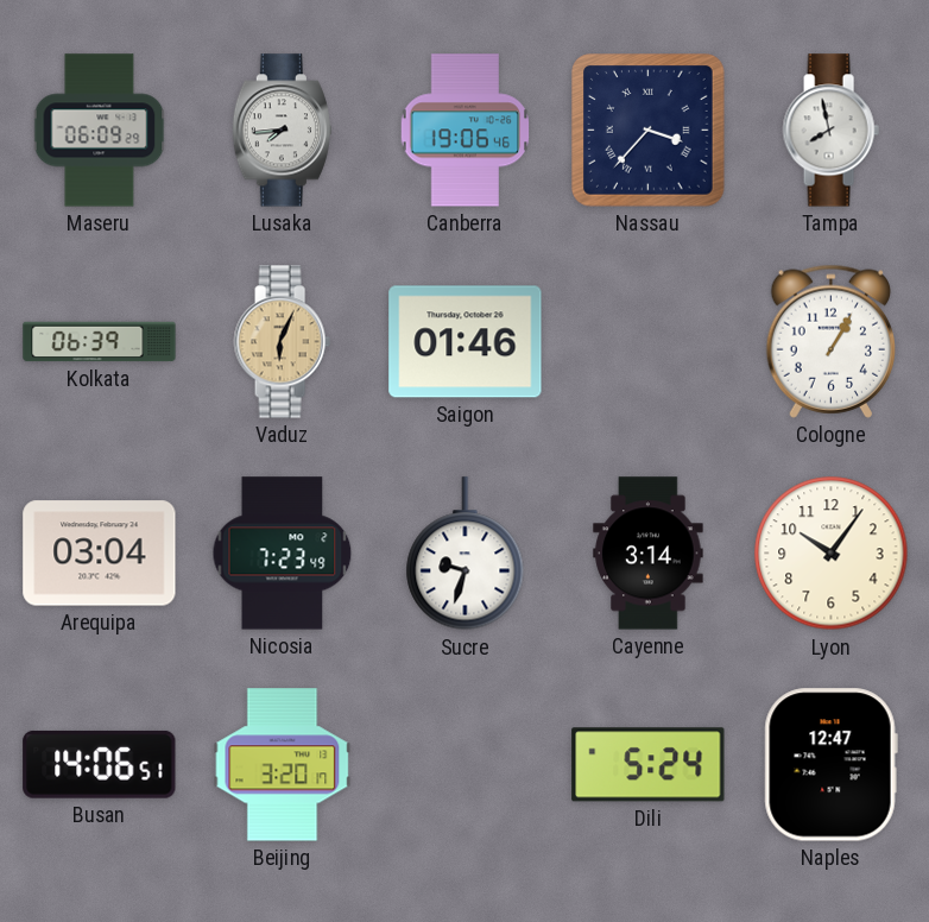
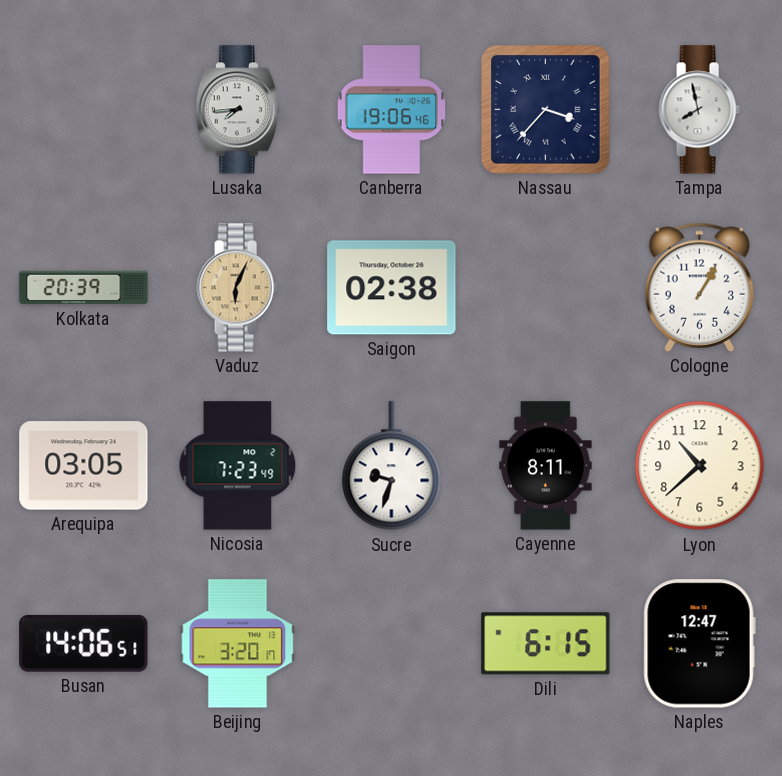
Maseru: 06:09 -> none (100, 131)
Kolkata: 06:39 -> 20:39 (84, 288)
Saigon: 01:46 -> 02:38 (392, 288)
Arequipa: 03:04 -> 03:05 (84, 466)
Cayenne: 3:14 -> 8:11 (546, 466)
Lyon: 10:06 -> 10:38 (700, 466)
Dili: 5:24 -> 6:15 (546, 644)
